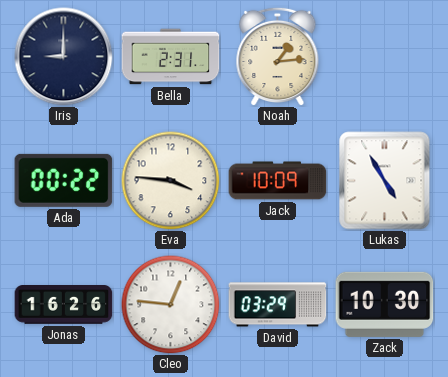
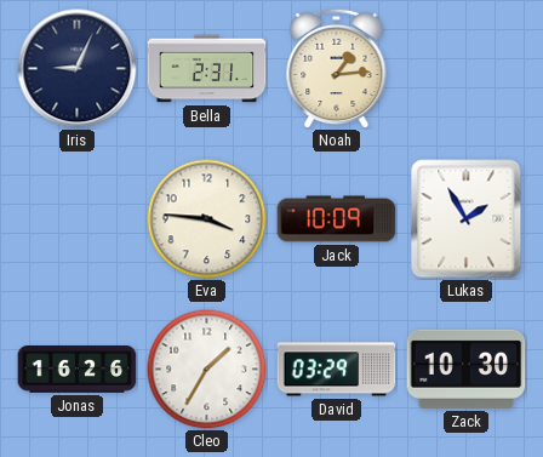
Iris: 9:00 -> 9:04 (78, 69)
Ada: 00:22 -> none (64, 180)
Lukas: 4:55 -> 1:55 (467, 219)
Cleo: 12:46 -> 1:35 (207, 370)
